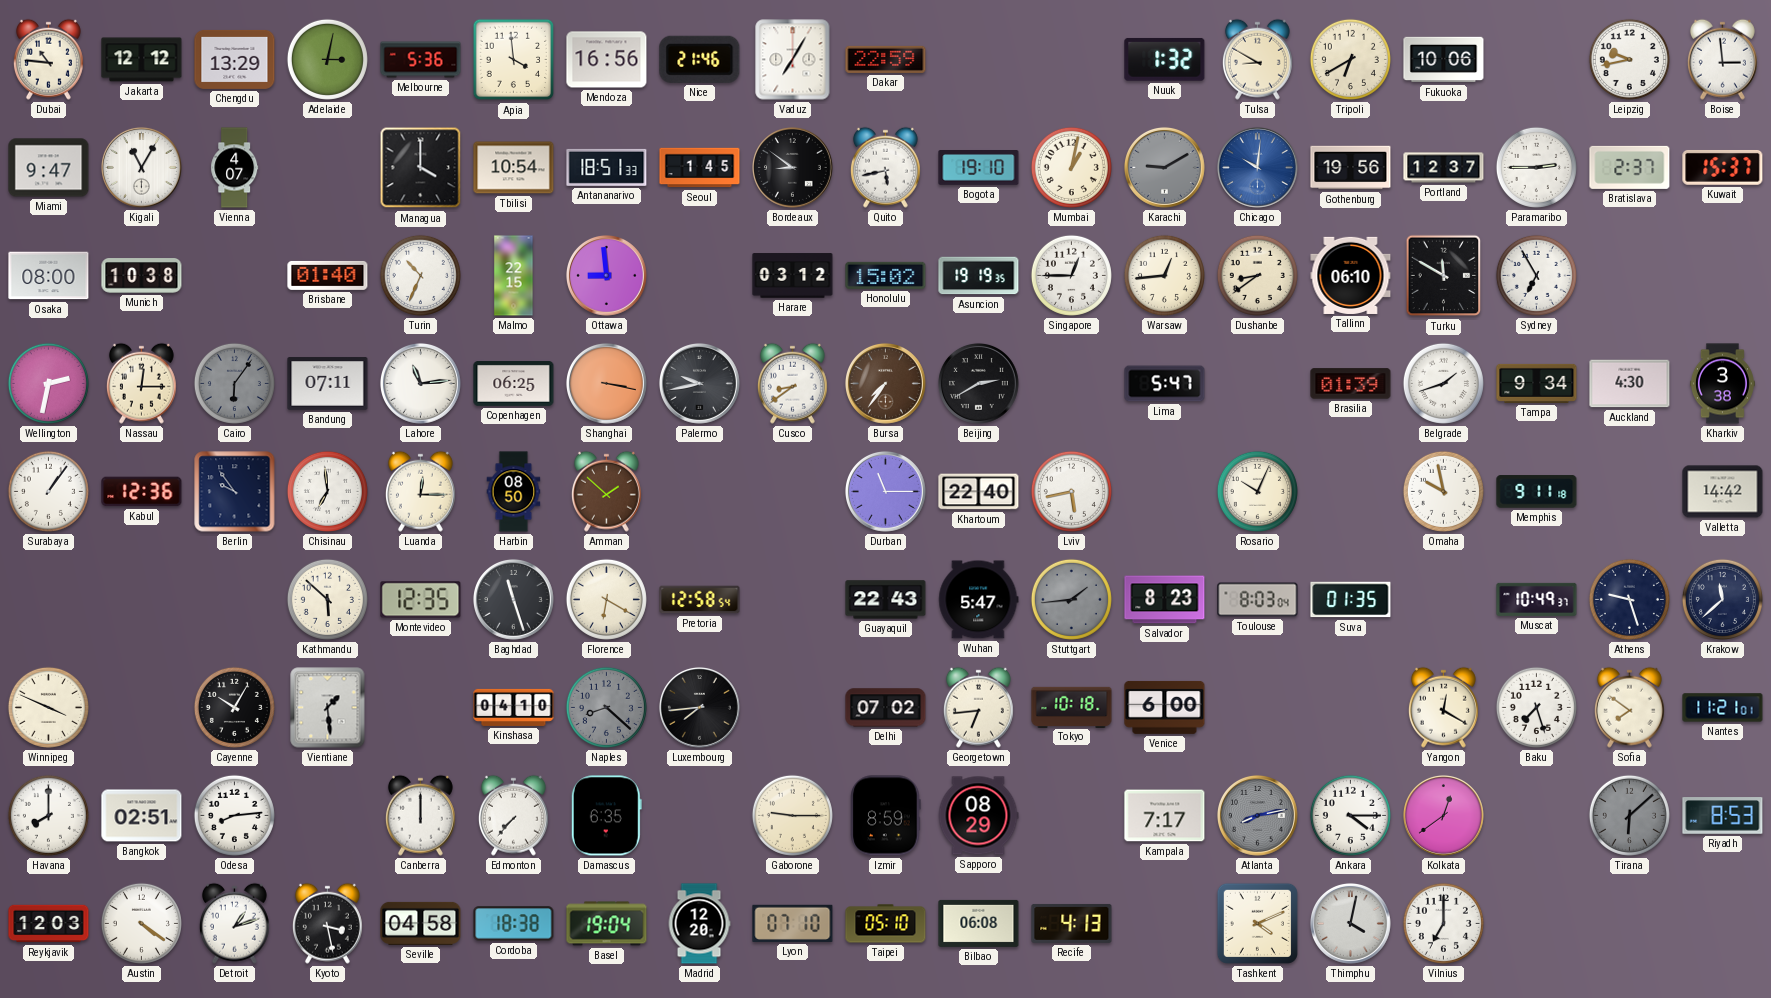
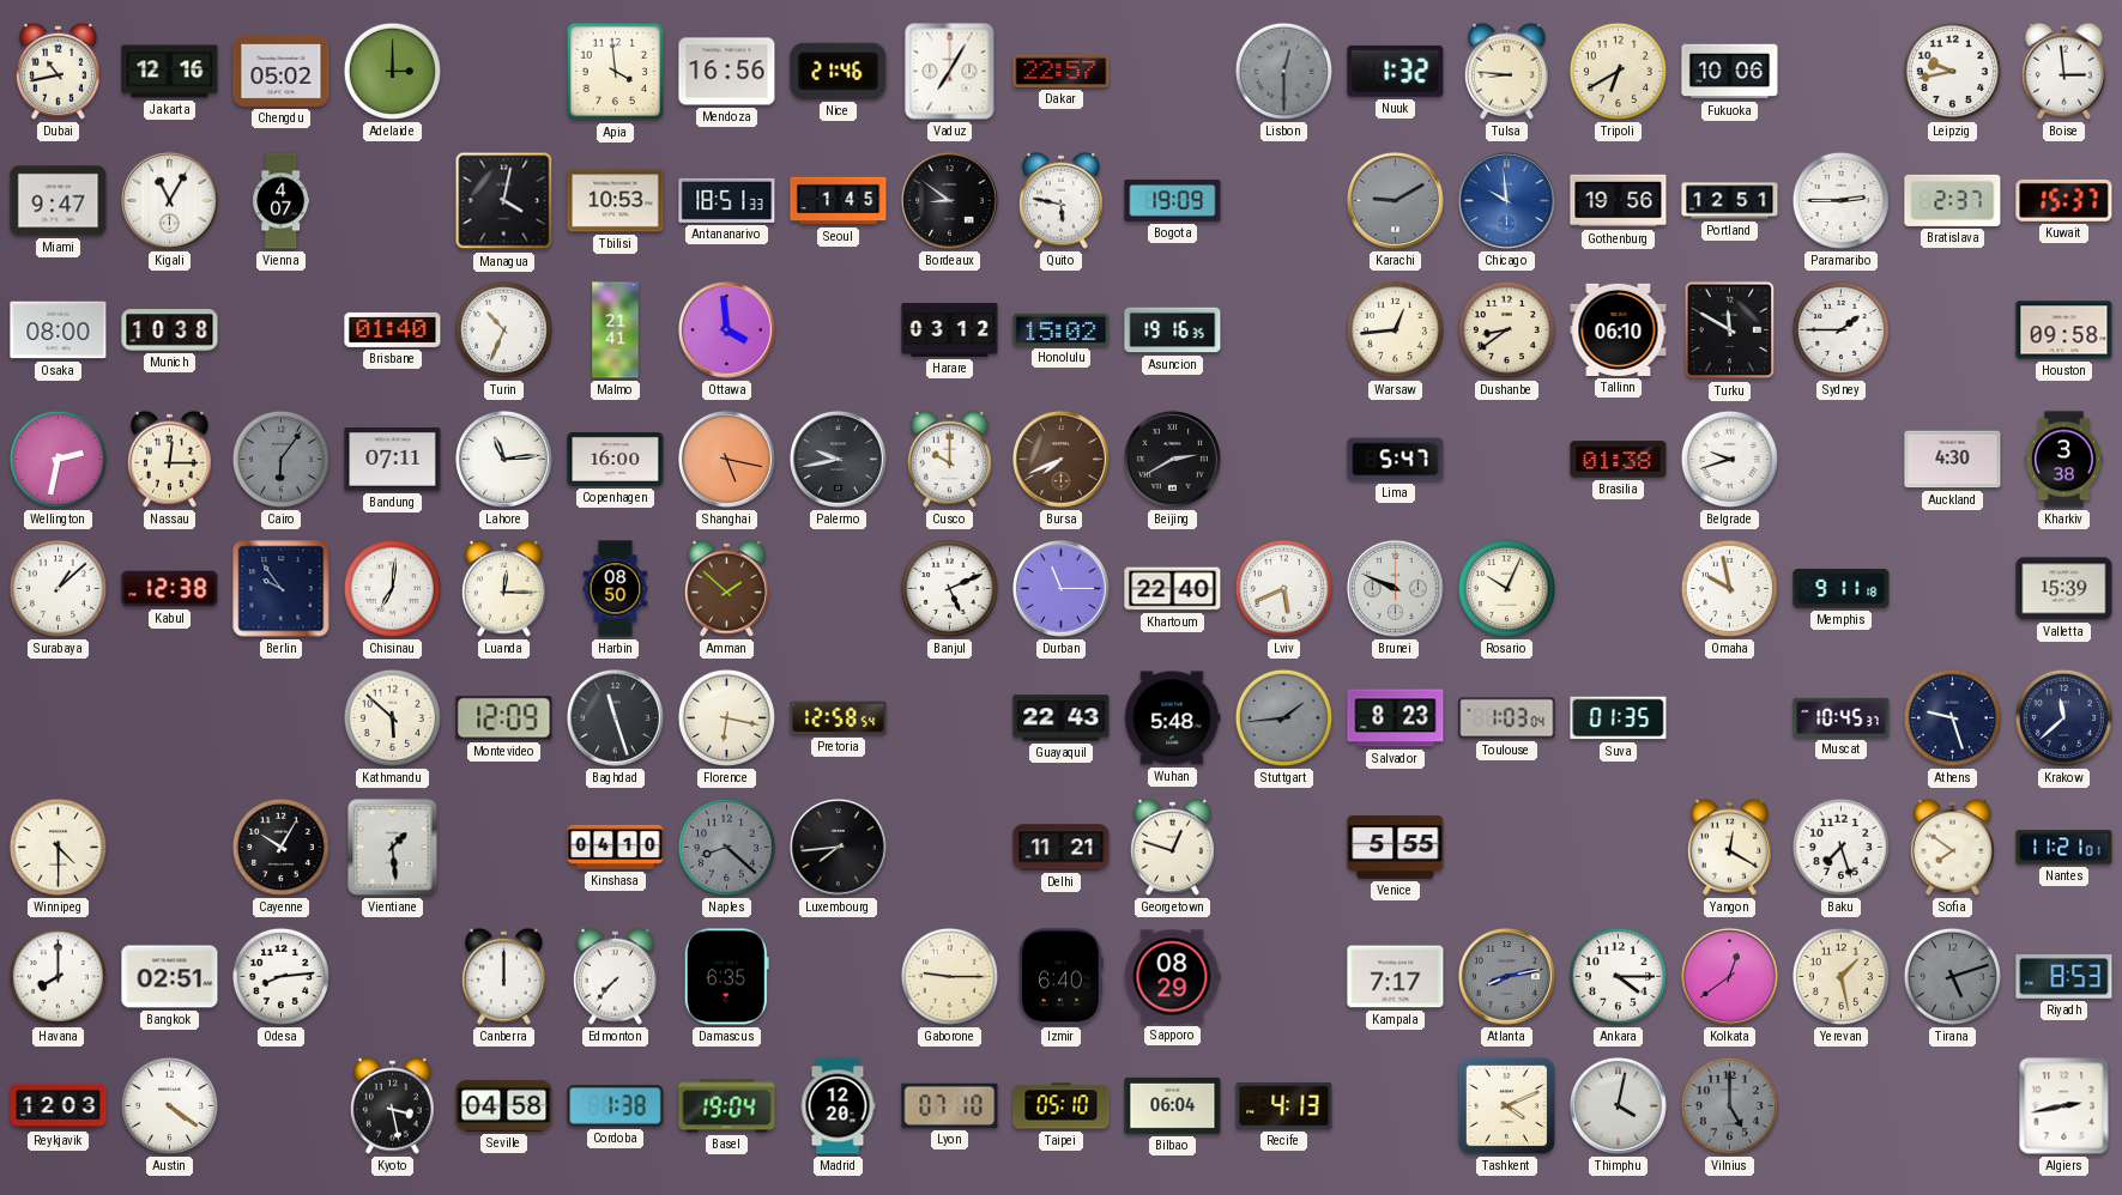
Dubai: 10:46 -> 10:43 (58, 71)
Jakarta: 12:12 -> 12:16 (170, 72)
Chengdu: 13:29 -> 05:02 (282, 71)
Adelaide: 3:02 -> 3:00 (392, 71)
Melbourne: 5:36 -> none (421, 60)
Dakar: 22:59 -> 22:57 (1062, 71)
Lisbon: none -> 12:30 (1283, 71)
Tulsa: 8:50 -> 8:46 (1506, 71)
Managua: 4:00 -> 4:02 (504, 201)
Tbilisi: 10:54 -> 10:53 (616, 201)
Quito: 5:43 -> 5:47 (1060, 200)
Bogota: 19:10 -> 19:09 (1173, 201)
Mumbai: 1:02 -> none (1071, 167)
Chicago: 10:01 -> 9:59 (1506, 200)
Portland: 12:37 -> 12:51 (1730, 201)
Malmo: 22:15 -> 21:41 (616, 330)
Ottawa: 8:59 -> 3:59 (726, 329)
Asuncion: 19:19 -> 19:16 (1173, 330)
Singapore: 12:45 -> none (1071, 275)
Sydney: 6:55 -> 1:45 (1840, 329)
Houston: none -> 09:58 (2064, 330)
Copenhagen: 06:25 -> 16:00 (616, 460)
Shanghai: 3:17 -> 5:17 (726, 459)
Cusco: 8:39 -> 10:00 (949, 459)
Bursa: 7:36 -> 7:41 (1060, 459)
Brasilia: 01:39 -> 01:38 (1619, 460)
Belgrade: 1:42 -> 9:42 (1729, 459)
Tampa: 9:34 -> none (1537, 383)
Surabaya: 1:06 -> 1:08 (58, 588)
Kabul: 12:36 -> 12:38 (170, 589)
Chisinau: 6:59 -> 7:01 (392, 588)
Banjul: none -> 5:11 (949, 588)
Lviv: 5:43 -> 5:41 (1283, 588)
Brunei: none -> 9:49 (1395, 588)
Valletta: 14:42 -> 15:39 (2064, 589)
Montevideo: 12:35 -> 12:09 (504, 718)
Florence: 6:20 -> 6:17 (726, 717)
Wuhan: 5:47 -> 5:48 (1173, 718)
Toulouse: 8:03 -> 1:03 (1507, 718)
Muscat: 10:49 -> 10:45 (1842, 717)
Winnipeg: 3:49 -> 4:30 (58, 847)
Delhi: 07:02 -> 11:21 (1062, 848)
Georgetown: 6:44 -> 12:48 (1172, 847)
Tokyo: 10:18 -> none (1072, 707)
Venice: 6:00 -> 5:55 (1396, 847)
Izmir: 8:59 -> 6:40 (1062, 977)
Yerevan: none -> 1:28 (1840, 976)
Tirana: 6:08 -> 5:12 (1952, 976)
Detroit: 1:12 -> none (234, 923)
Cordoba: 18:38 -> 1:38 (616, 1106)
Bilbao: 06:08 -> 06:04 (1173, 1105)
Vilnius: 7:00 -> 5:00 (1729, 1105)
Vilnius dial: white -> grey (1729, 1105)
Algiers: none -> 2:43 (2064, 1106)
